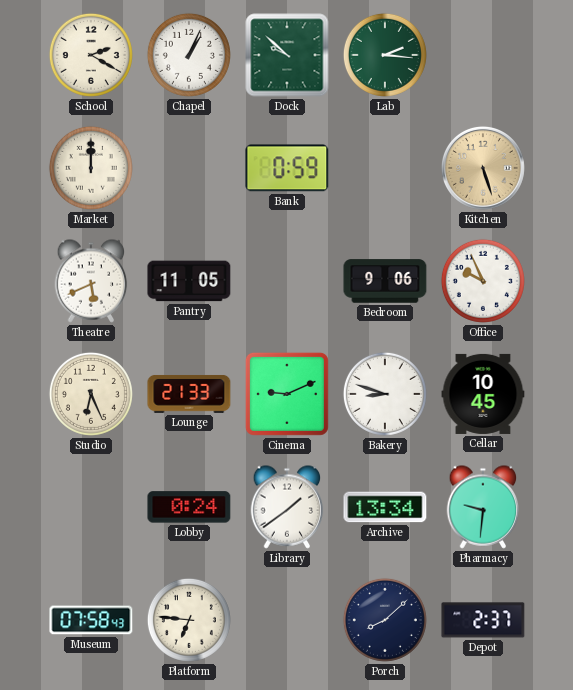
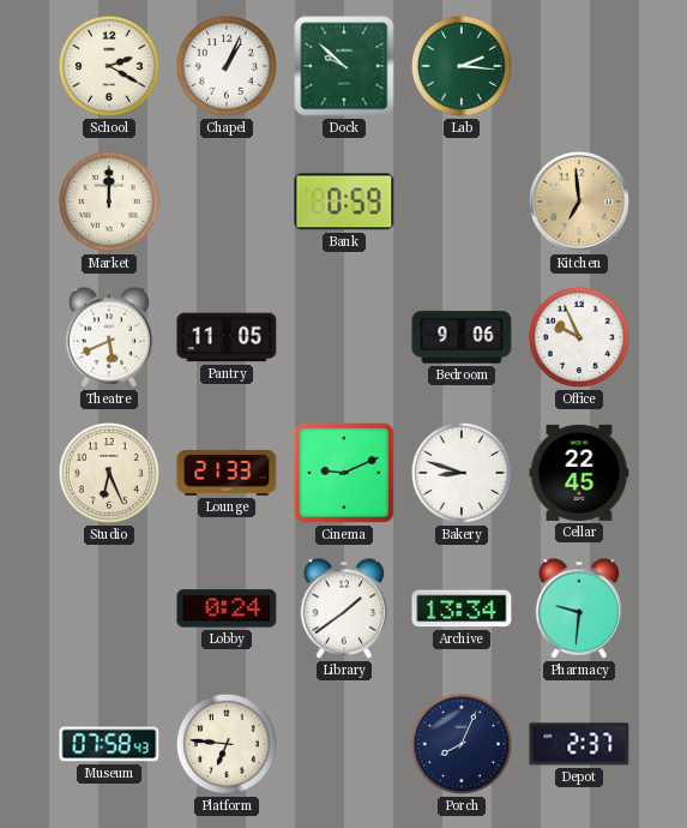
Kitchen: 5:27 -> 6:59 (579, 202)
Cellar: 10:45 -> 22:45 (579, 473)
Porch: 8:08 -> 8:04 (462, 744)
